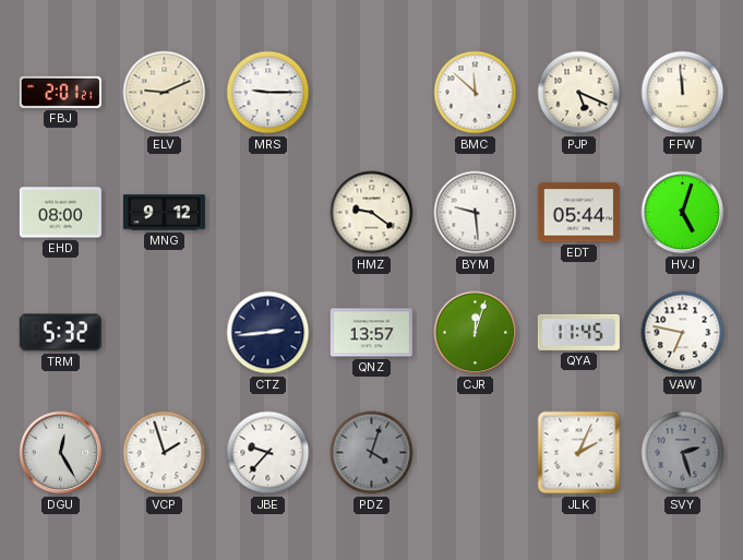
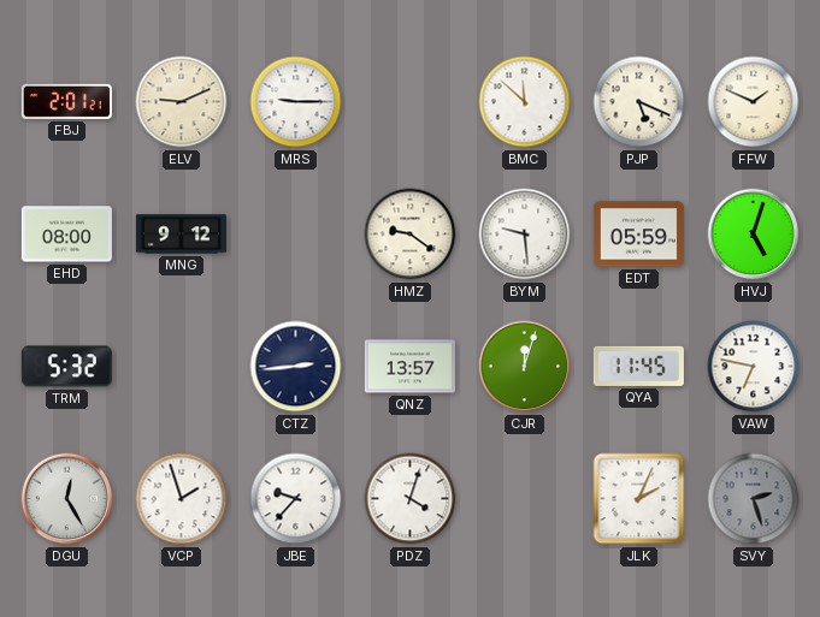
FFW: 11:59 -> 1:49 (754, 102)
EDT: 05:44 -> 05:59 (638, 235)
PDZ dial: grey -> white (411, 499)
